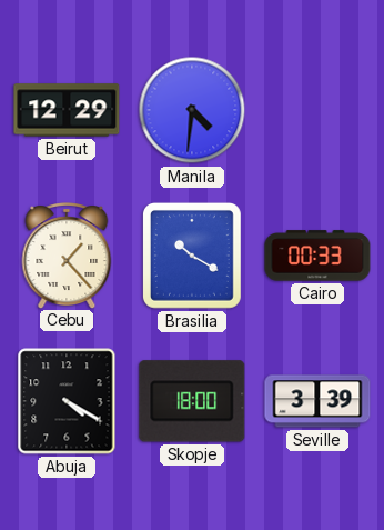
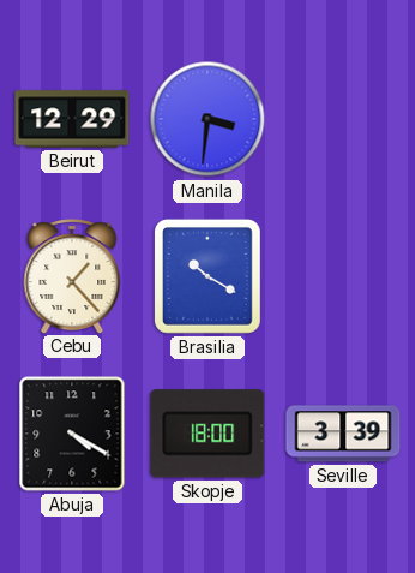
Manila: 4:31 -> 3:31 (207, 119)
Cairo: 00:33 -> none (317, 256)
